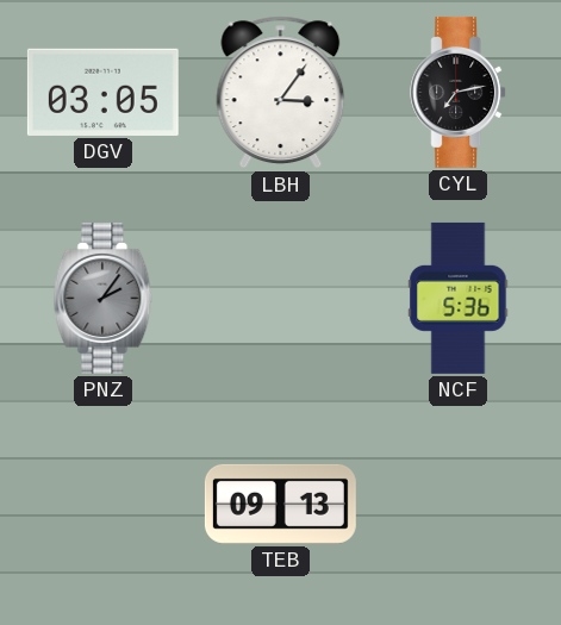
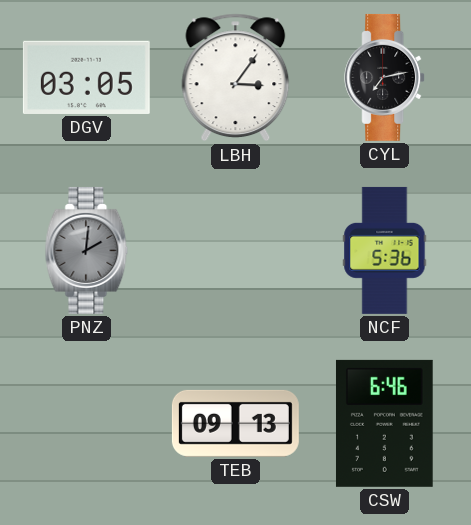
PNZ: 2:06 -> 2:01 (87, 250)
CSW: none -> 6:46 (384, 423)
